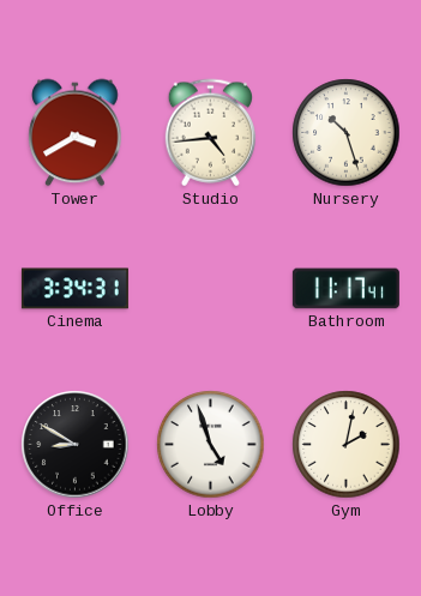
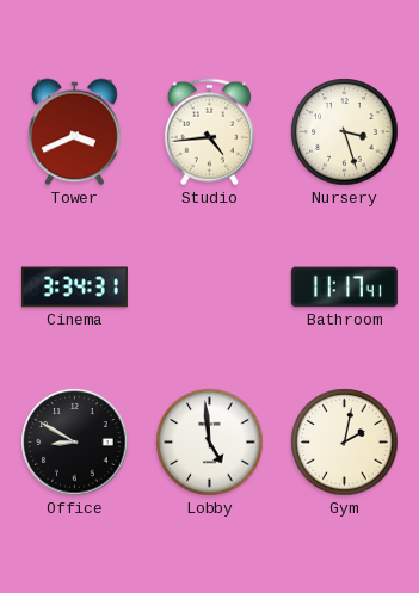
Tower: 3:40 -> 3:41 (75, 132)
Nursery: 10:27 -> 3:27 (345, 132)
Lobby: 4:57 -> 4:59 (210, 443)
